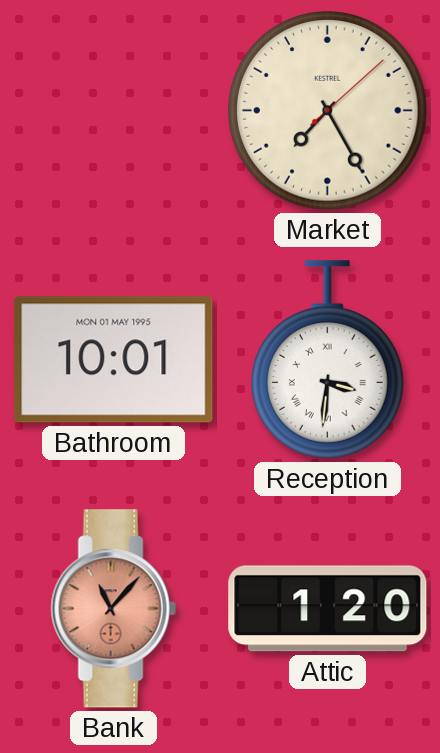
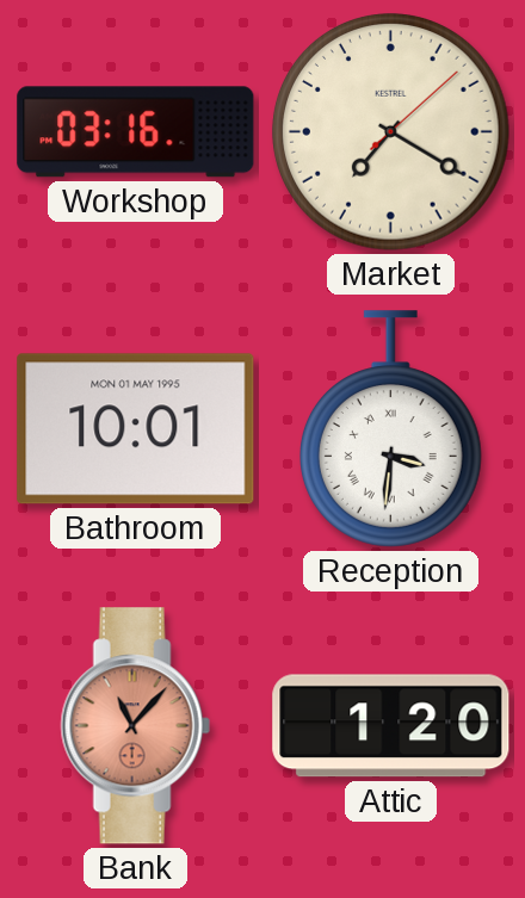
Workshop: none -> 03:16 (136, 132)
Market: 7:25 -> 7:20 (391, 132)
